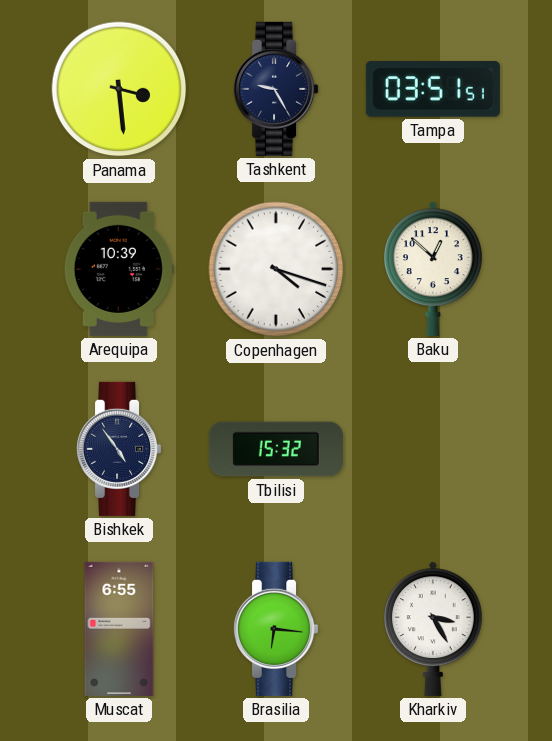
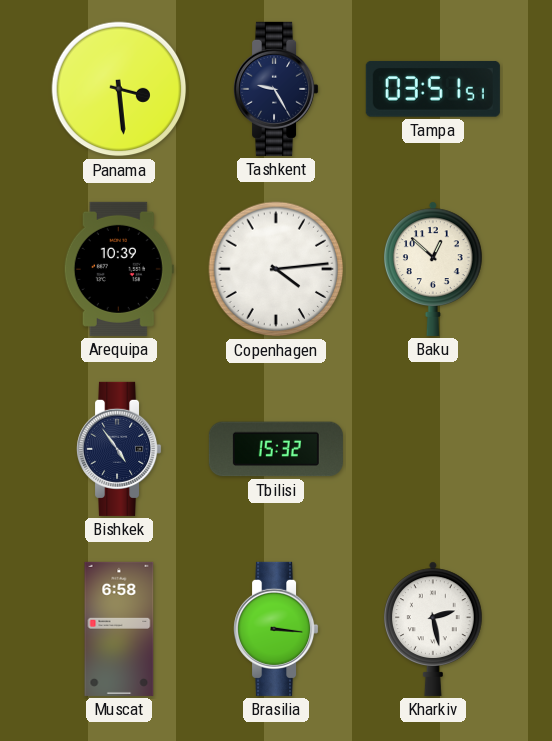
Copenhagen: 4:18 -> 4:14 (276, 269)
Muscat: 6:55 -> 6:58 (119, 629)
Brasilia: 6:16 -> 3:16 (277, 629)
Kharkiv: 3:25 -> 2:28 (434, 629)
